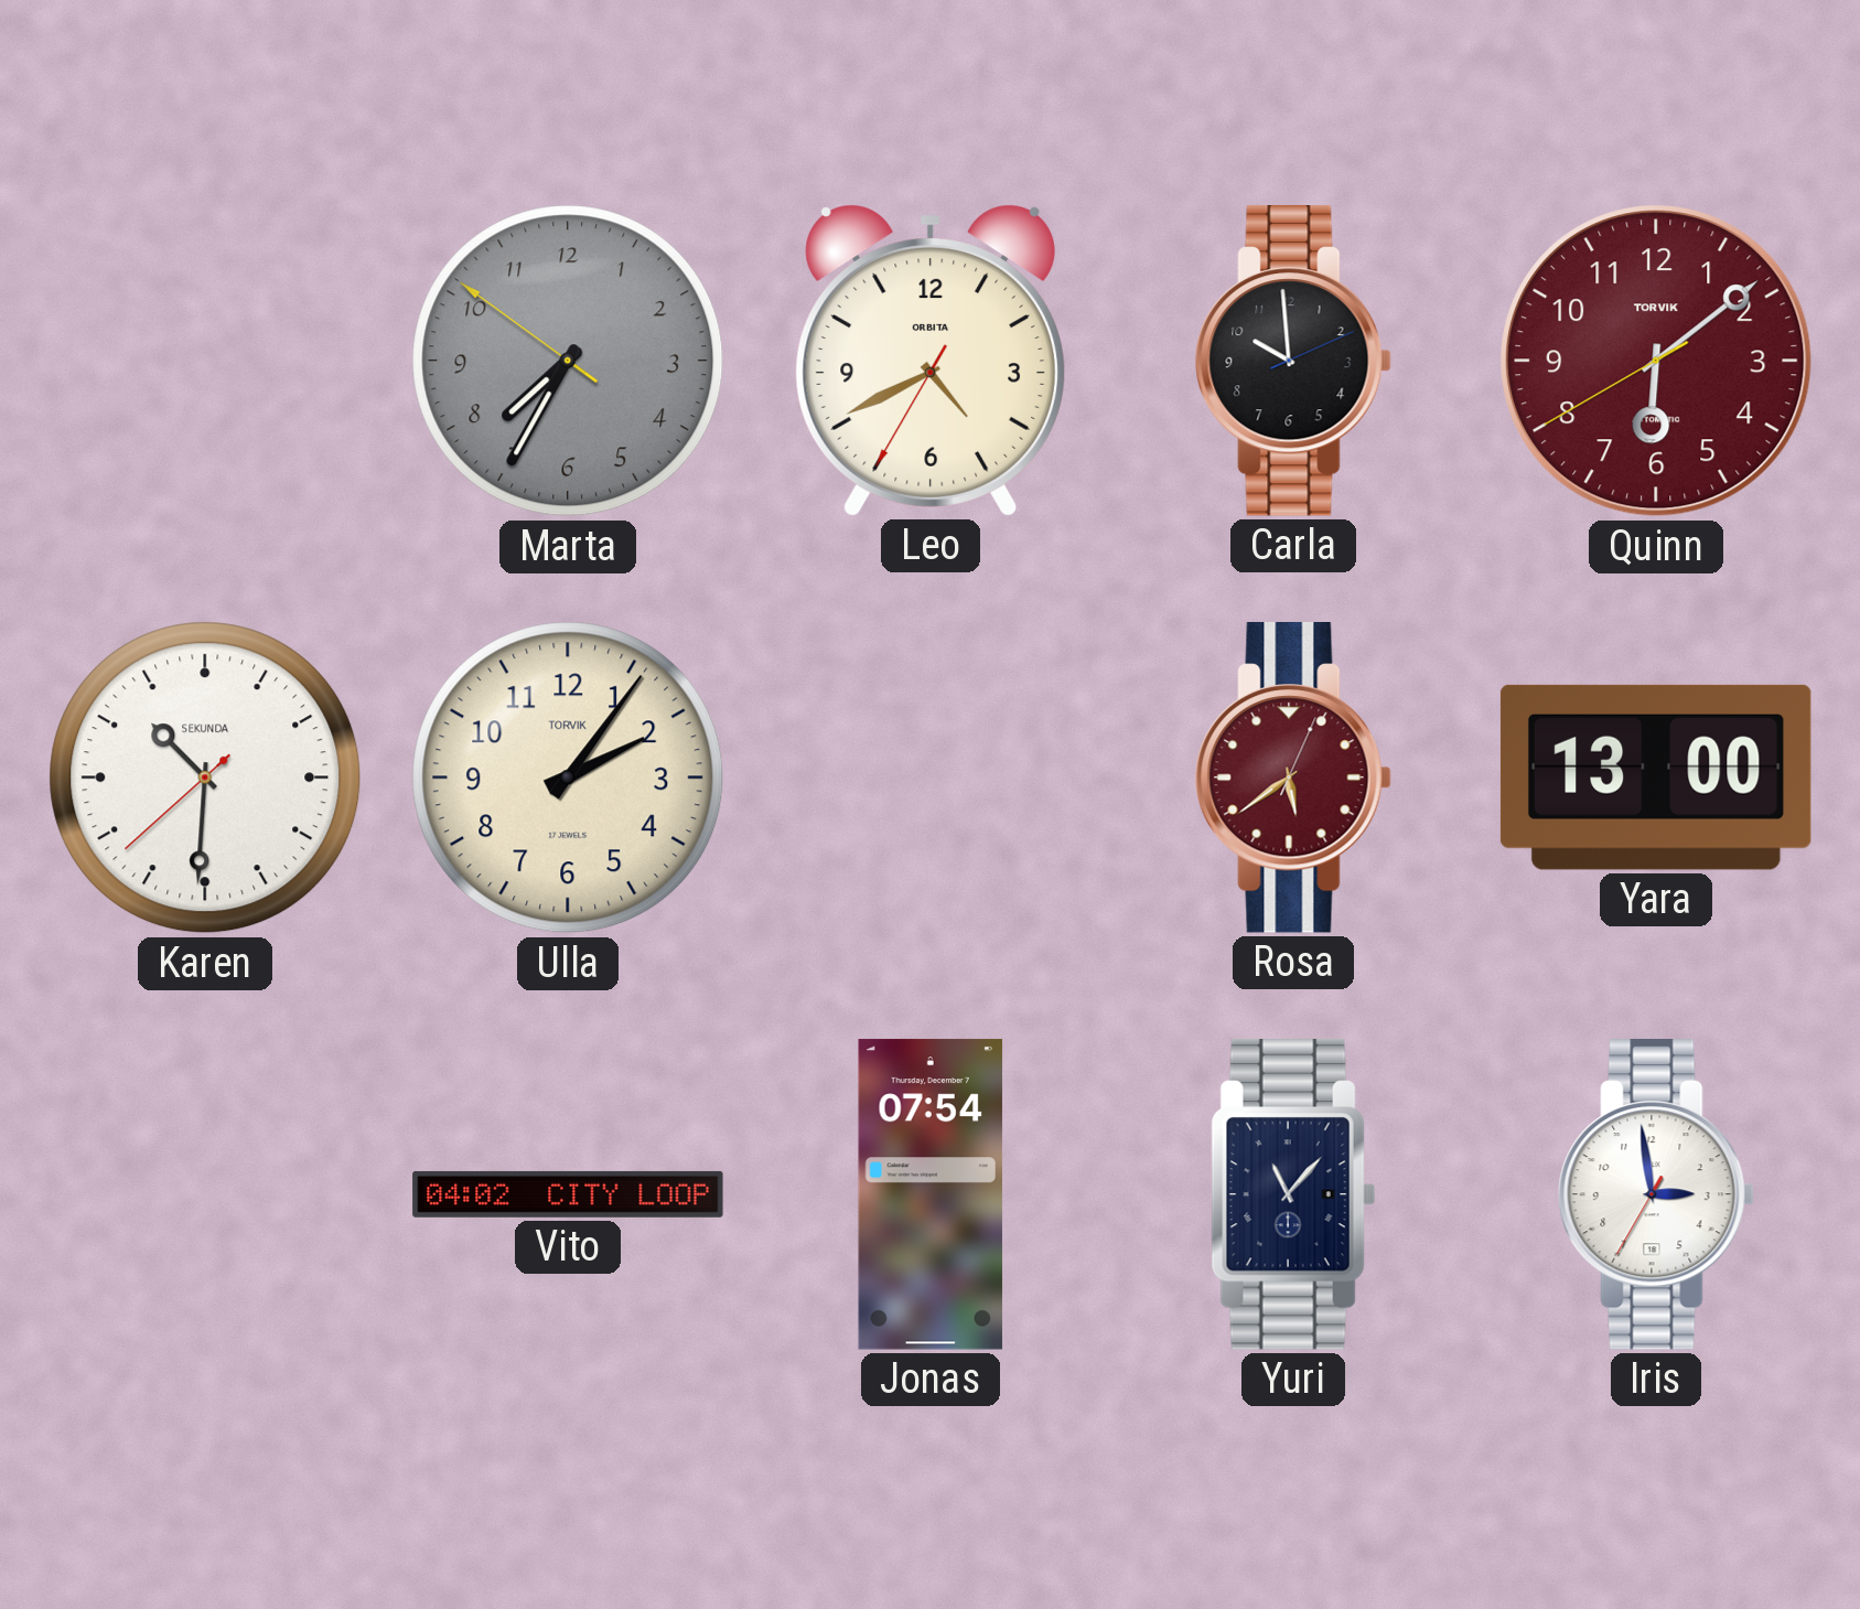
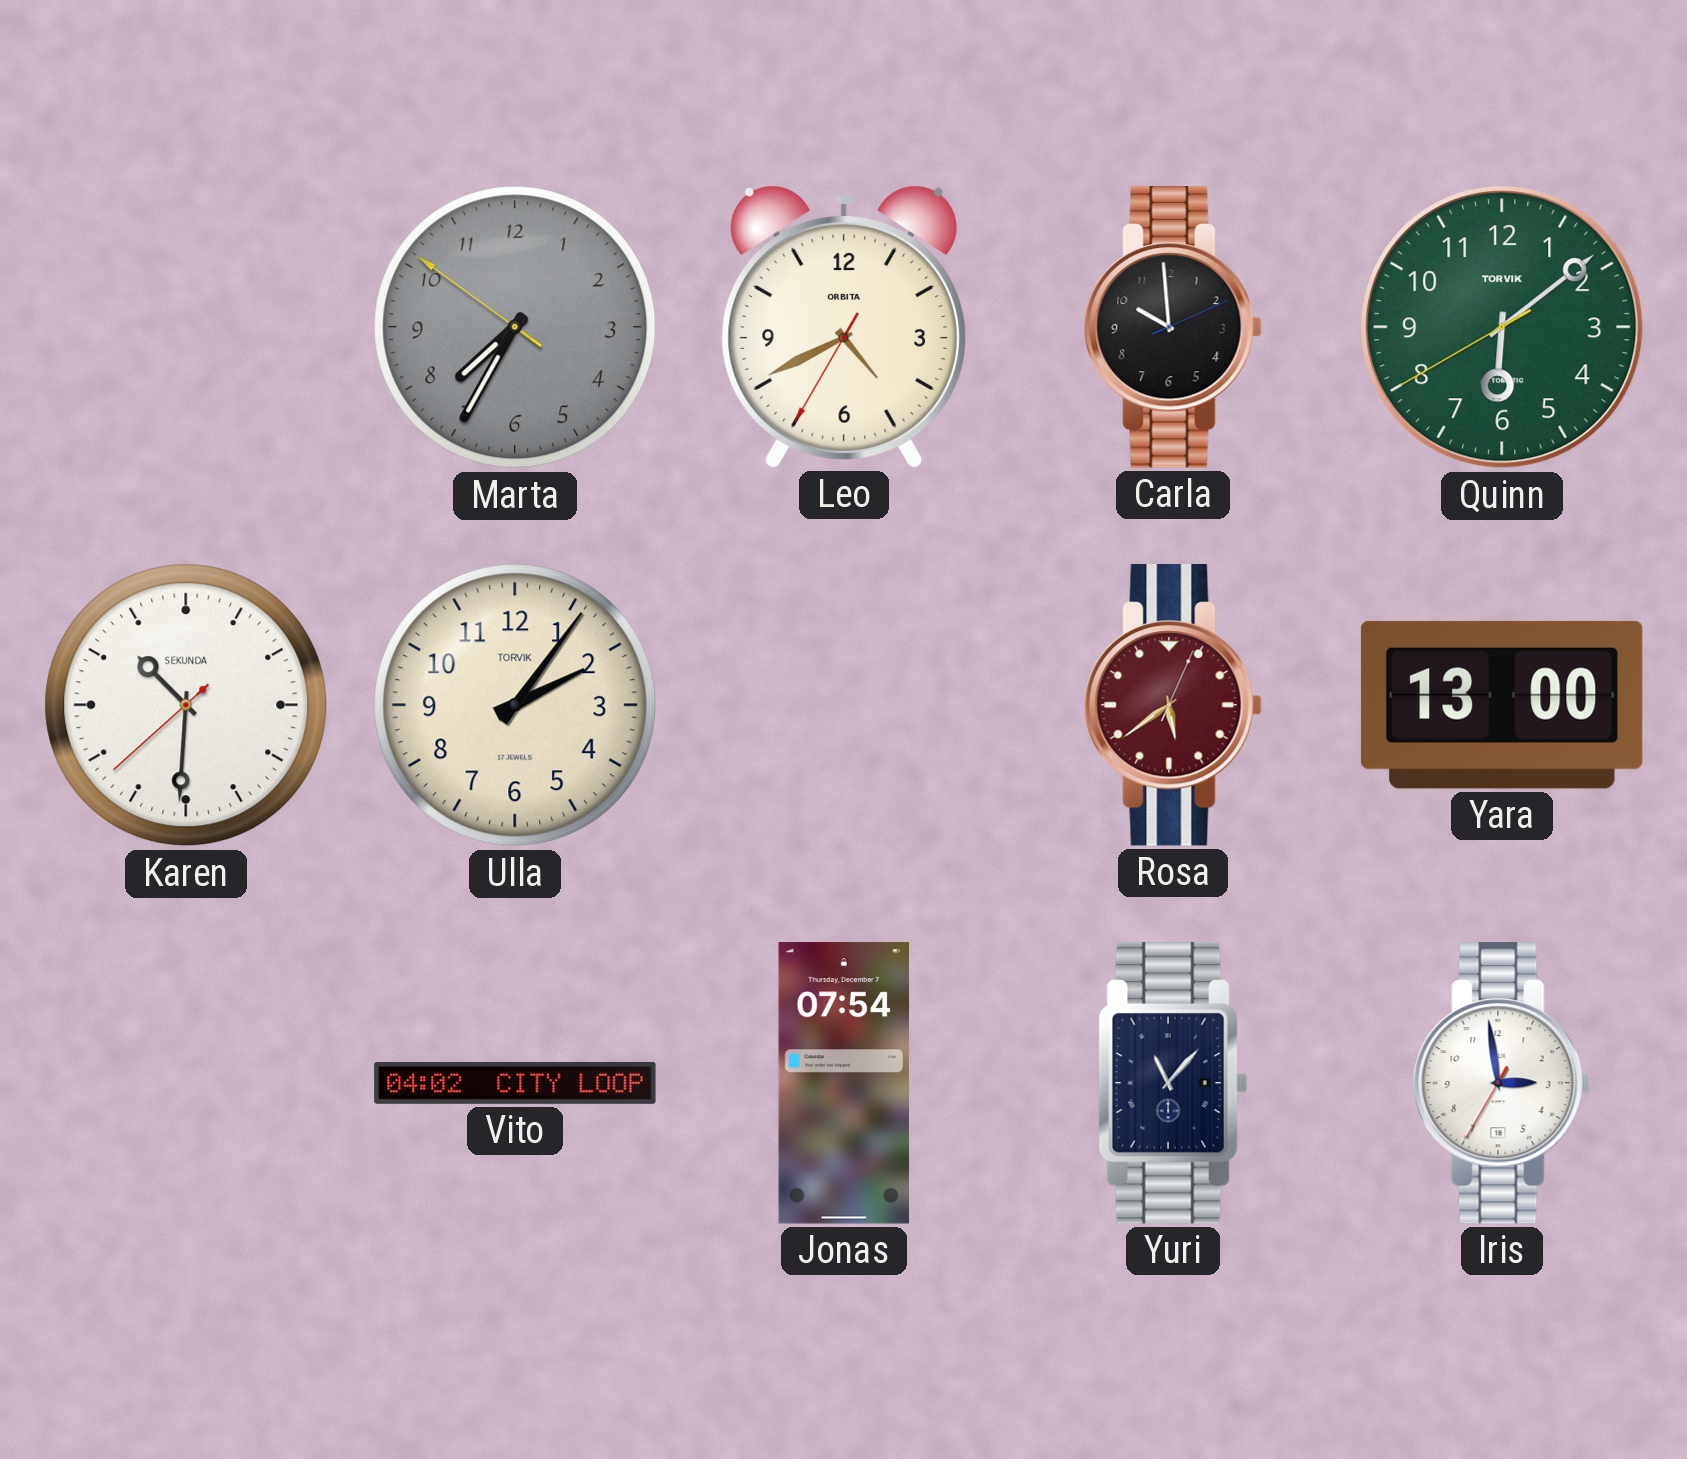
Quinn dial: burgundy -> green (1502, 327)
